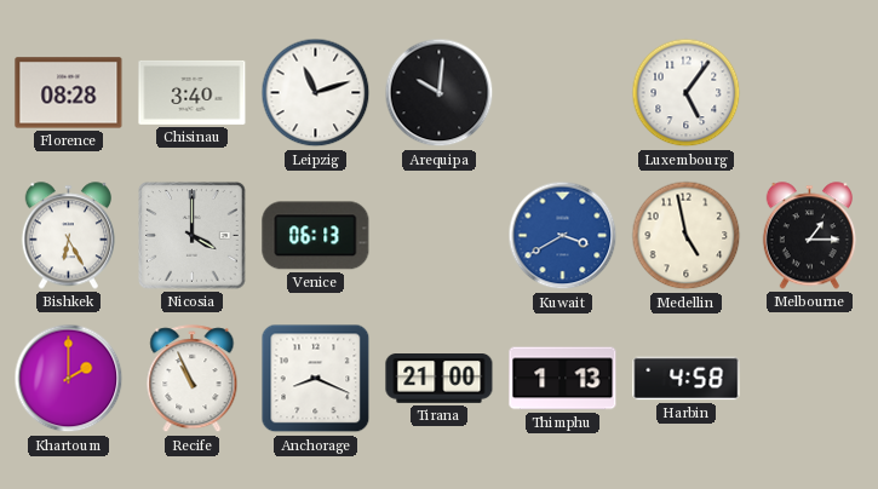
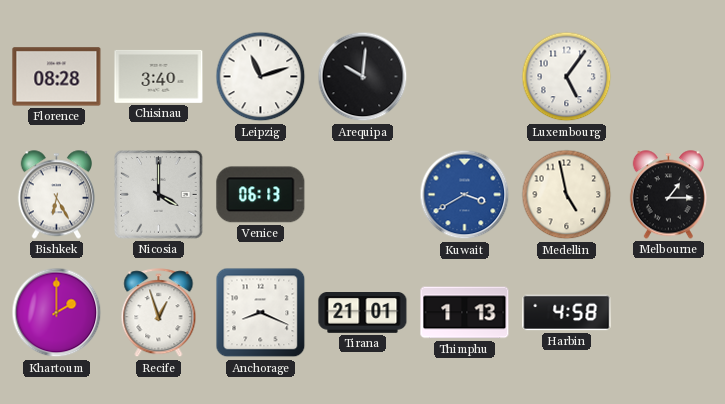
Recife: 10:56 -> 12:57 (159, 313)
Tirana: 21:00 -> 21:01 (363, 313)
